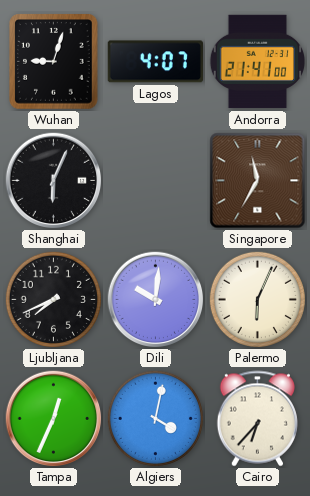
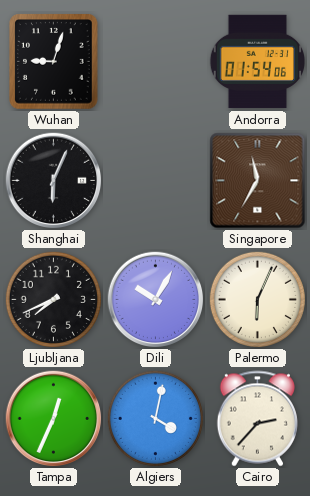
Lagos: 4:07 -> none (155, 62)
Andorra: 21:41 -> 01:54 (257, 62)
Dili: 10:01 -> 10:05 (156, 300)
Cairo: 6:37 -> 2:37 (257, 419)
